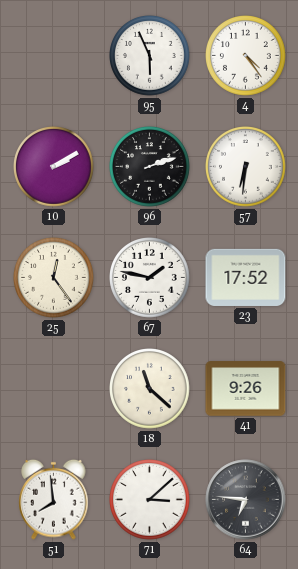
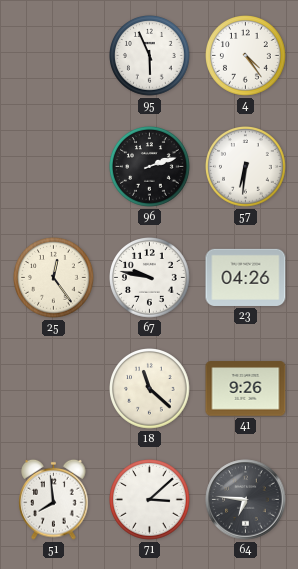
10: 2:10 -> none (54, 167)
67: 1:47 -> 9:47 (150, 278)
23: 17:52 -> 04:26 (246, 277)
